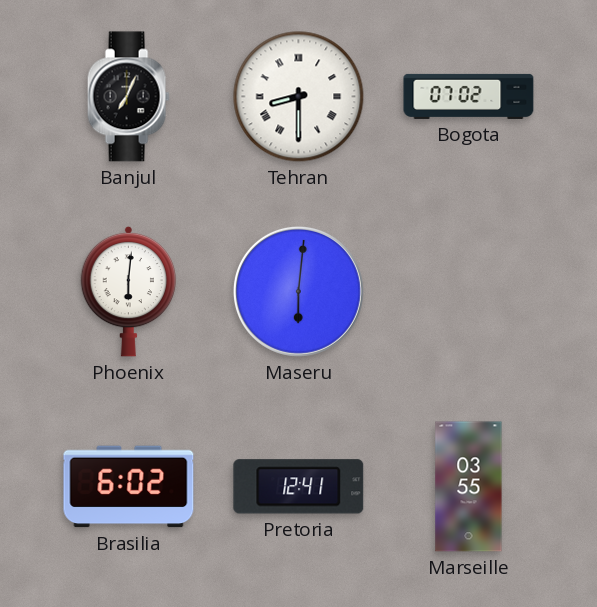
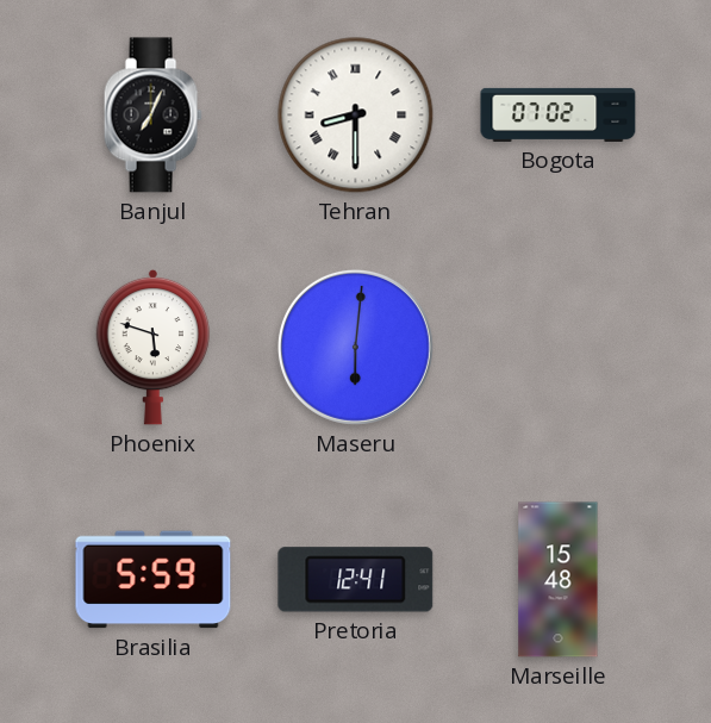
Phoenix: 6:01 -> 5:48 (154, 347)
Brasilia: 6:02 -> 5:59 (154, 580)
Marseille: 03:55 -> 15:48 (559, 580)
